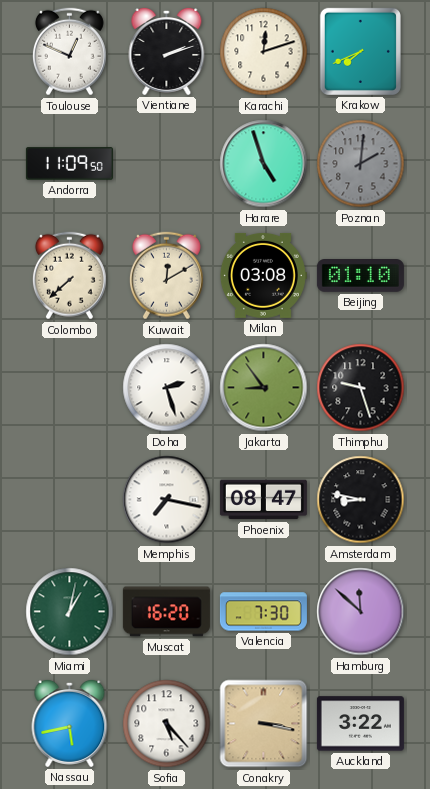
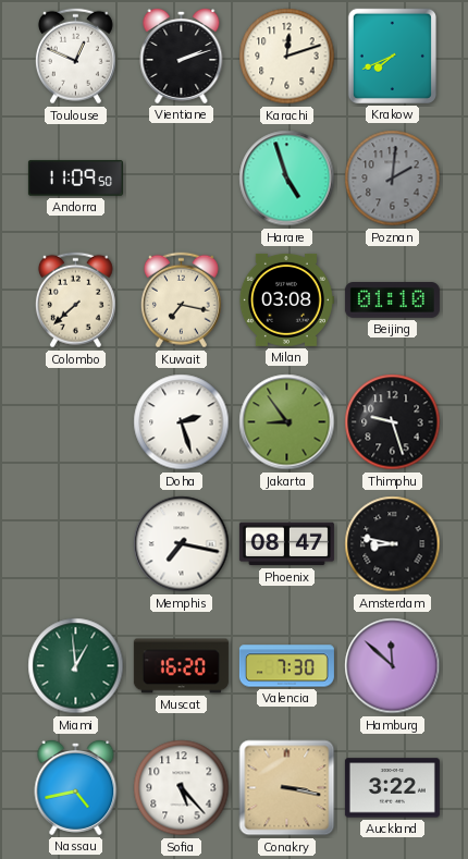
Kuwait: 12:10 -> 7:17 (181, 300)
Miami: 1:02 -> 12:59 (76, 666)
Nassau: 5:43 -> 4:43 (76, 787)
